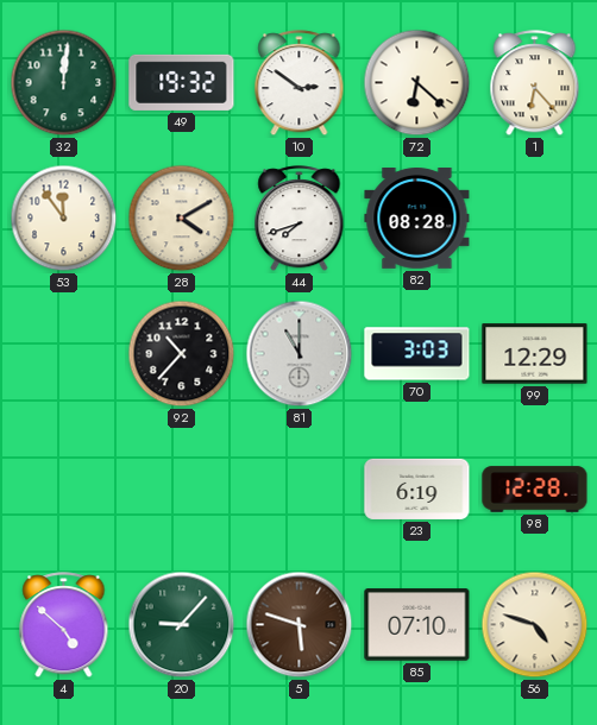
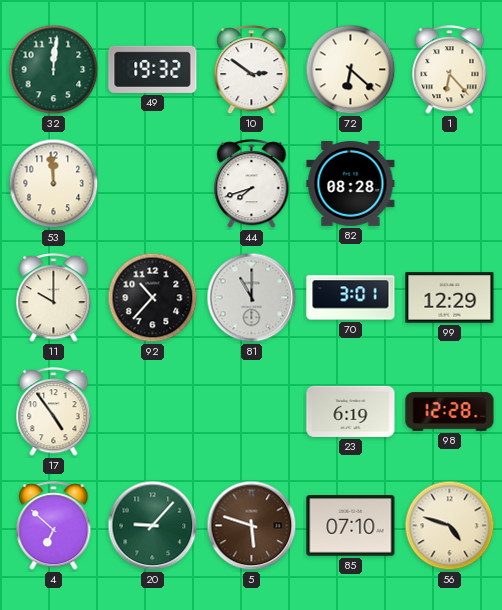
53: 11:54 -> 11:59 (54, 184)
28: 4:10 -> none (182, 219)
11: none -> 10:00 (54, 298)
70: 3:03 -> 3:01 (351, 298)
17: none -> 4:54 (54, 412)
4: 4:52 -> 6:52 (54, 526)
